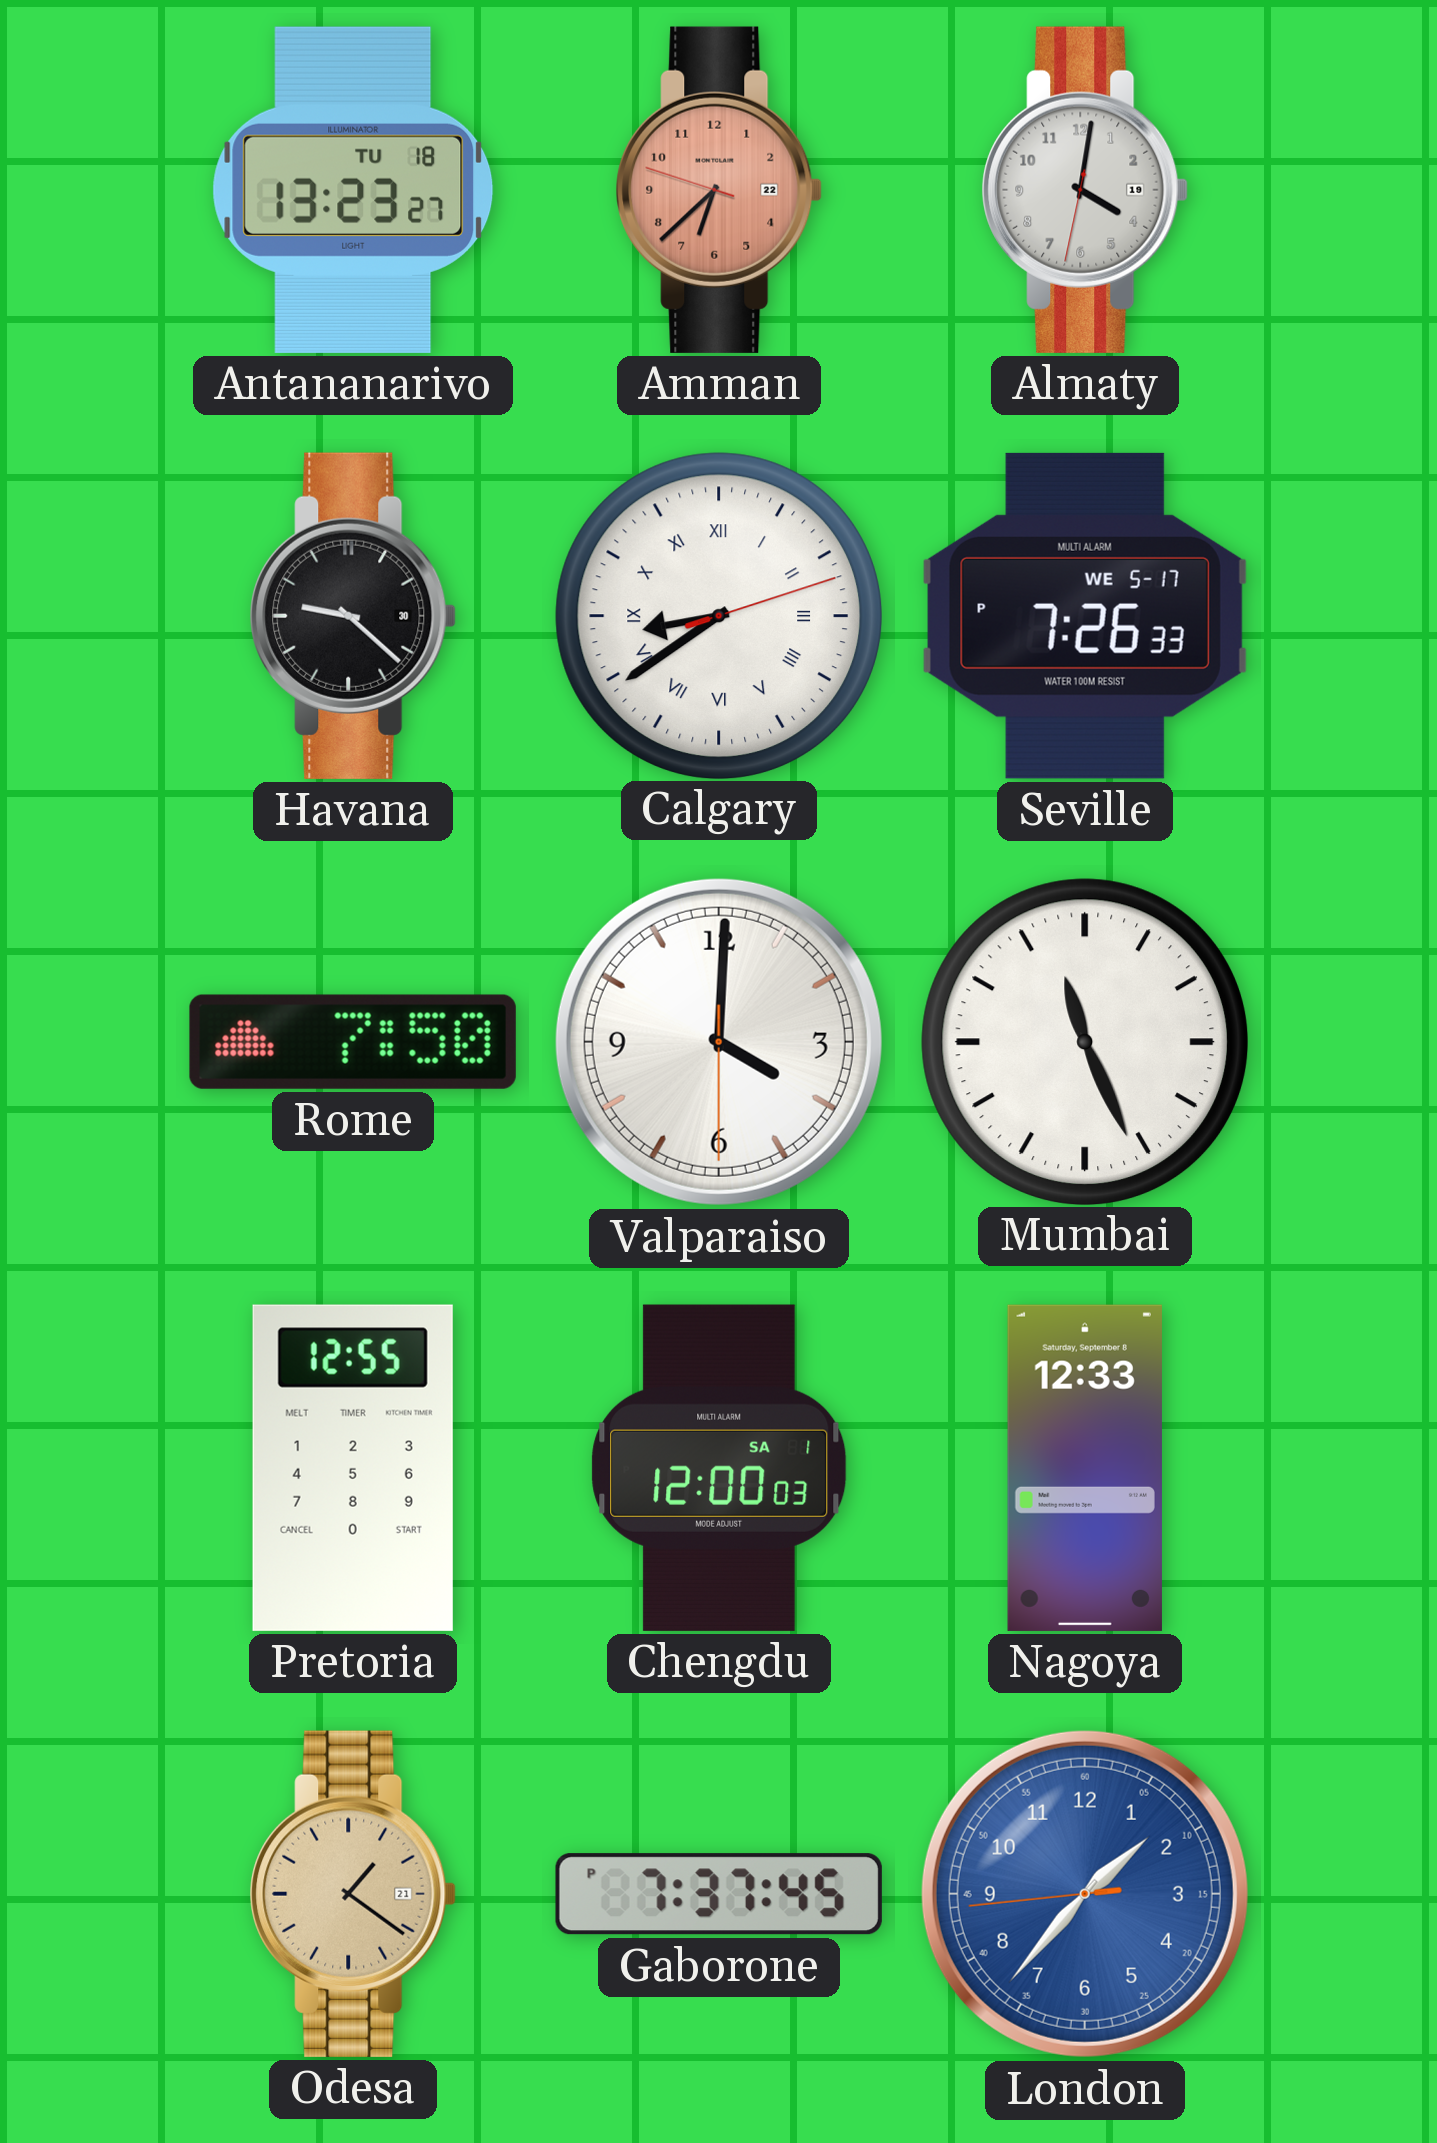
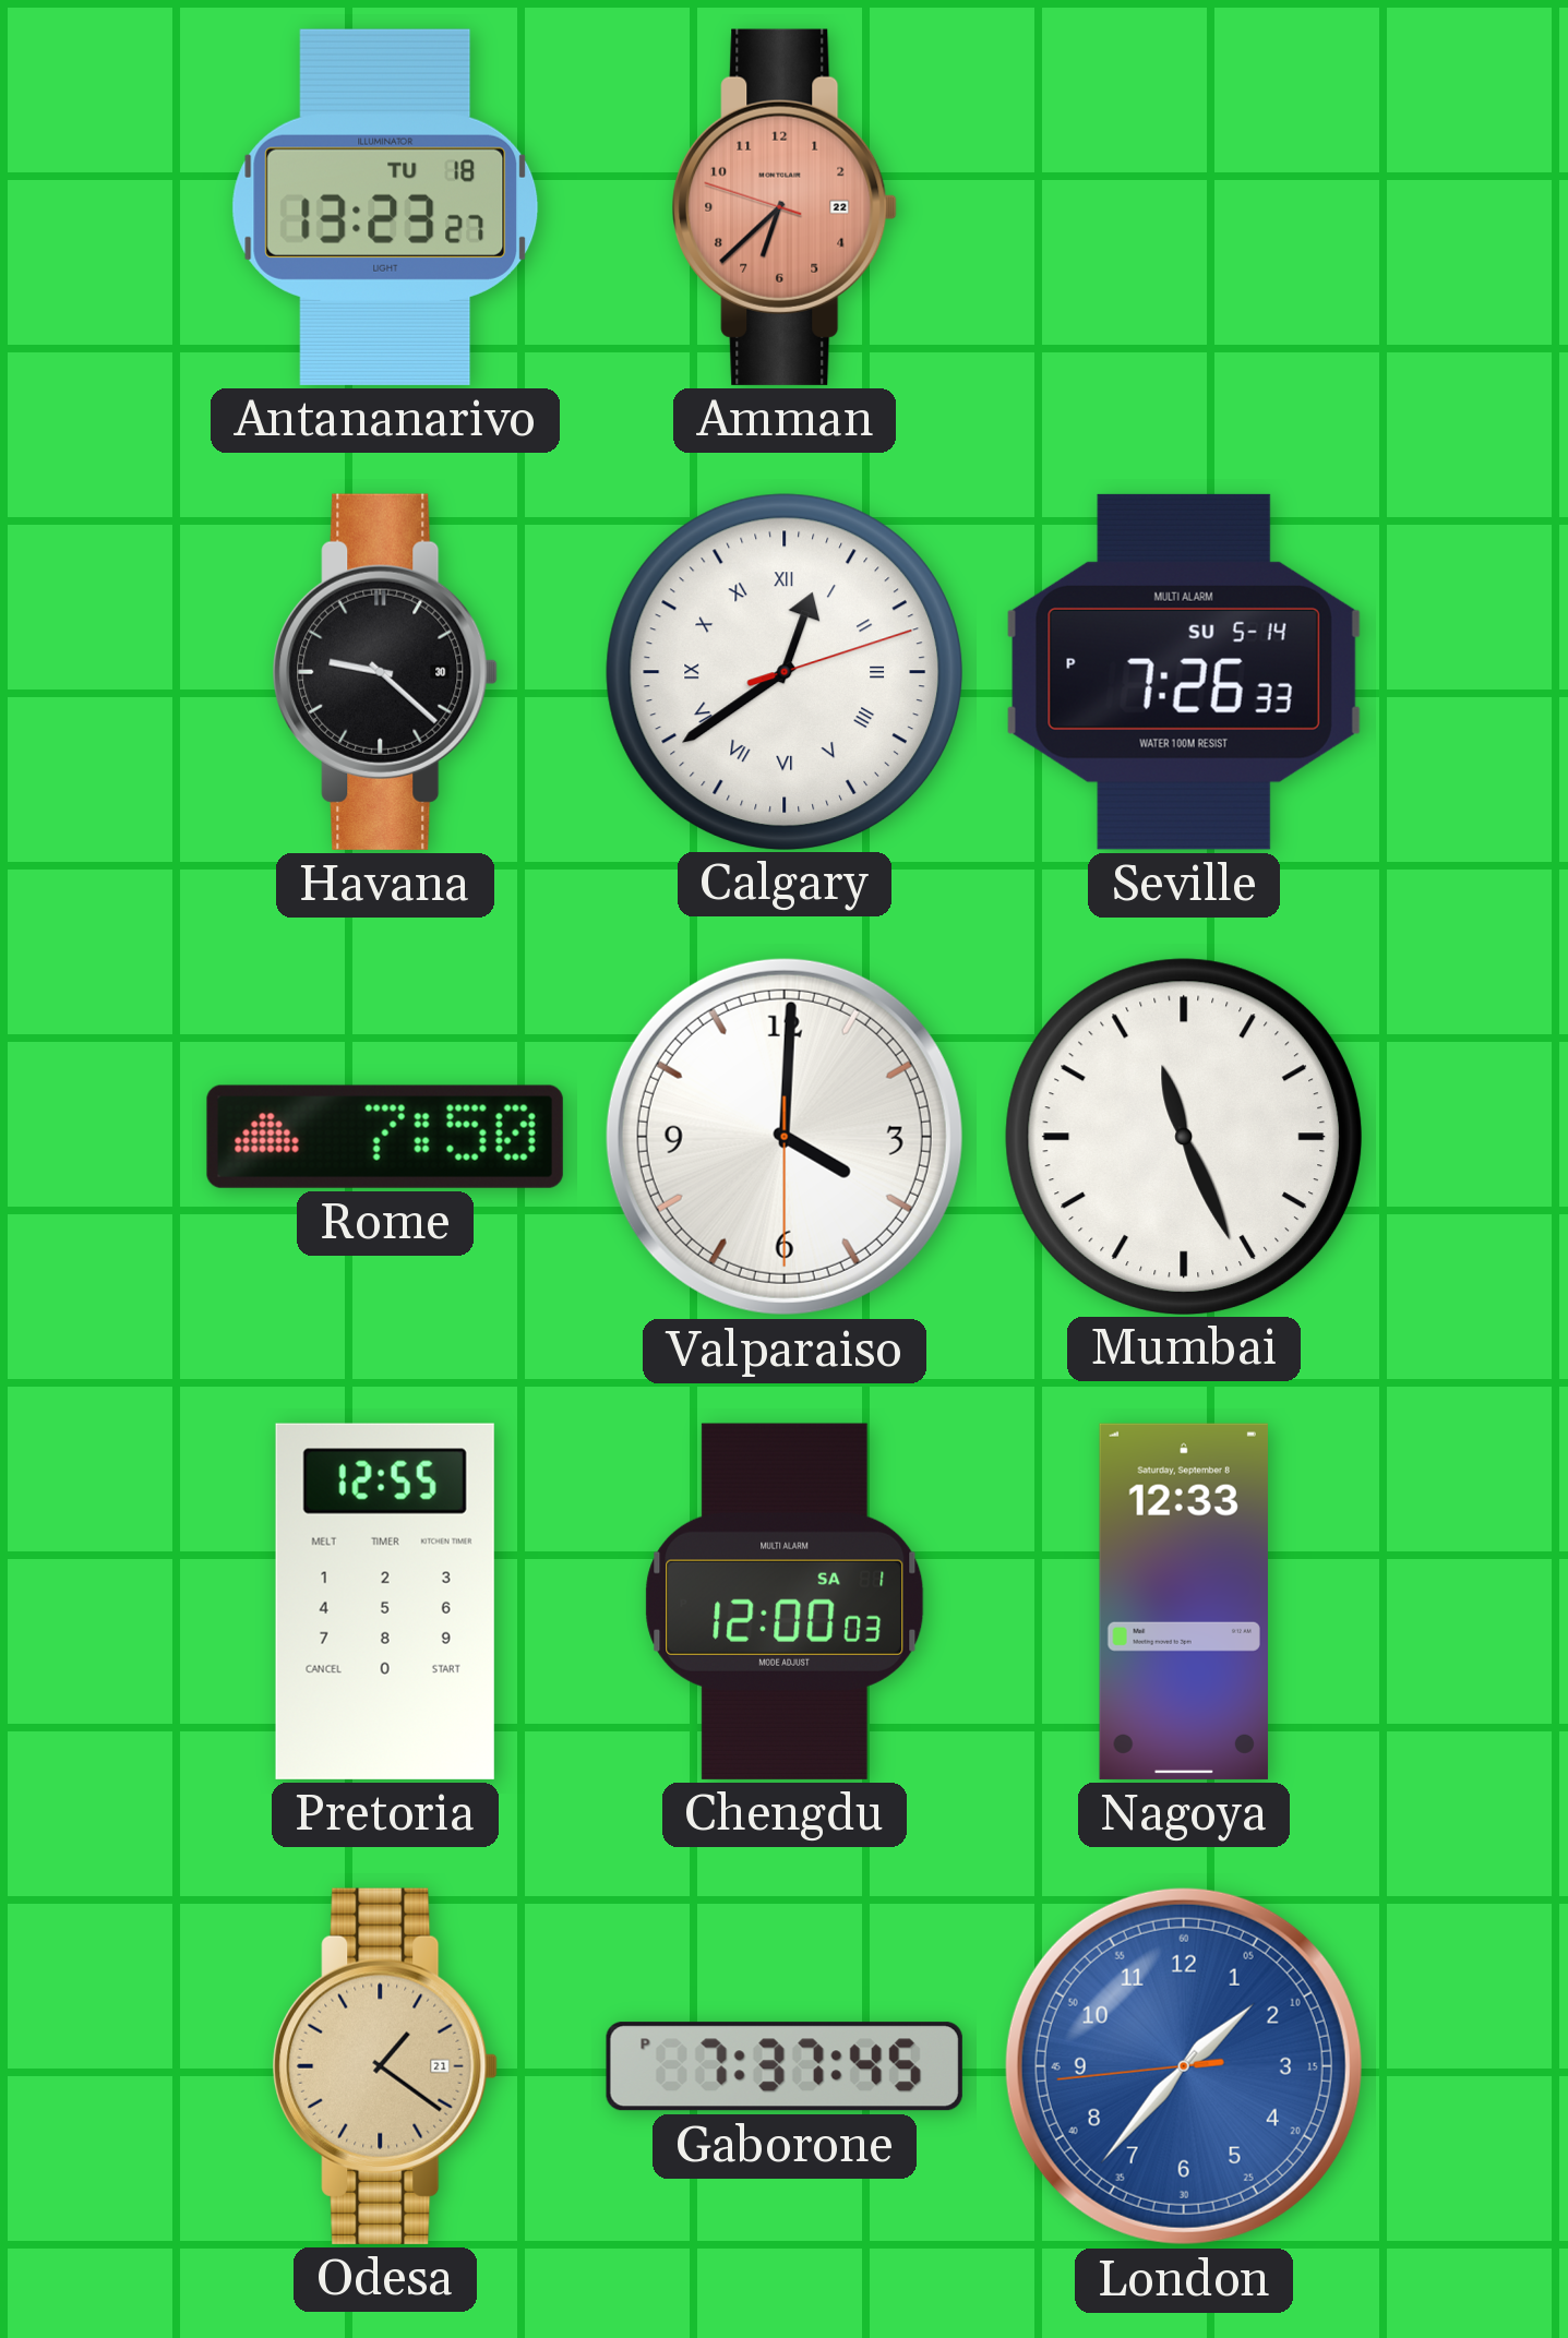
Almaty: 4:01 -> none (1085, 190)
Calgary: 8:39 -> 12:39 (783, 671)
Seville date: WE 5-17 -> SU 5-14 (1184, 672)
